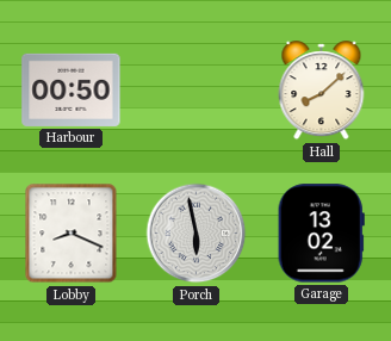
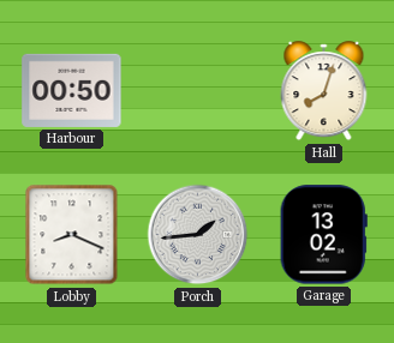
Hall: 8:08 -> 8:03 (324, 91)
Porch: 5:58 -> 1:44 (198, 235)
